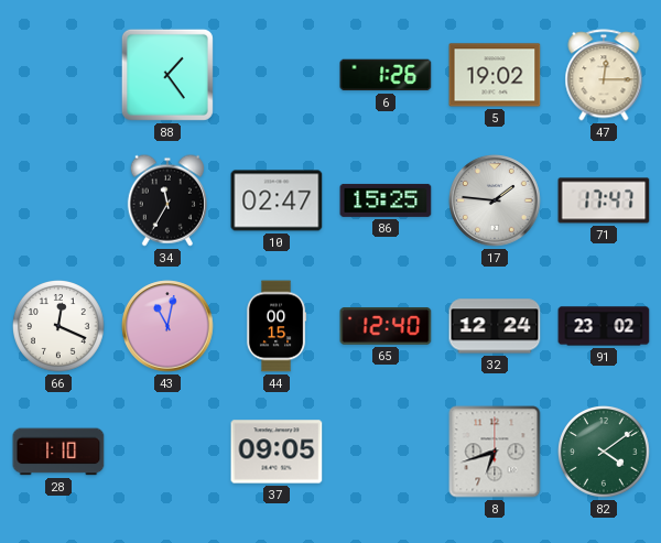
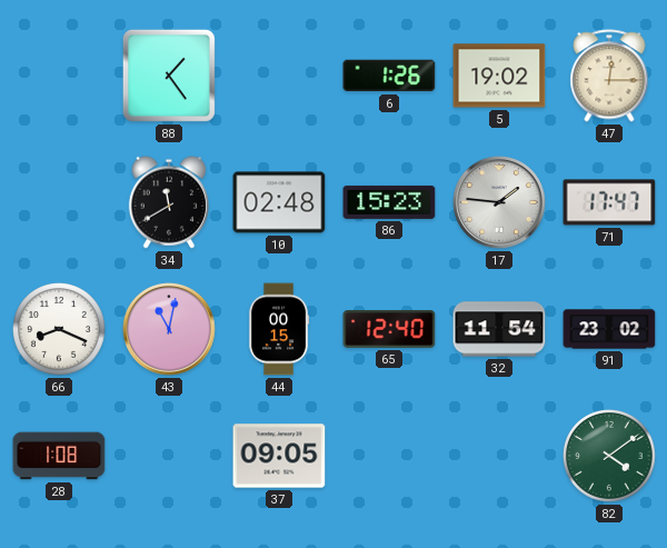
34: 11:35 -> 11:40 (169, 202)
10: 02:47 -> 02:48 (279, 202)
86: 15:25 -> 15:23 (389, 202)
66: 12:19 -> 8:19 (60, 330)
32: 12:24 -> 11:54 (499, 329)
28: 1:10 -> 1:08 (59, 456)
8: 6:42 -> none (495, 452)
